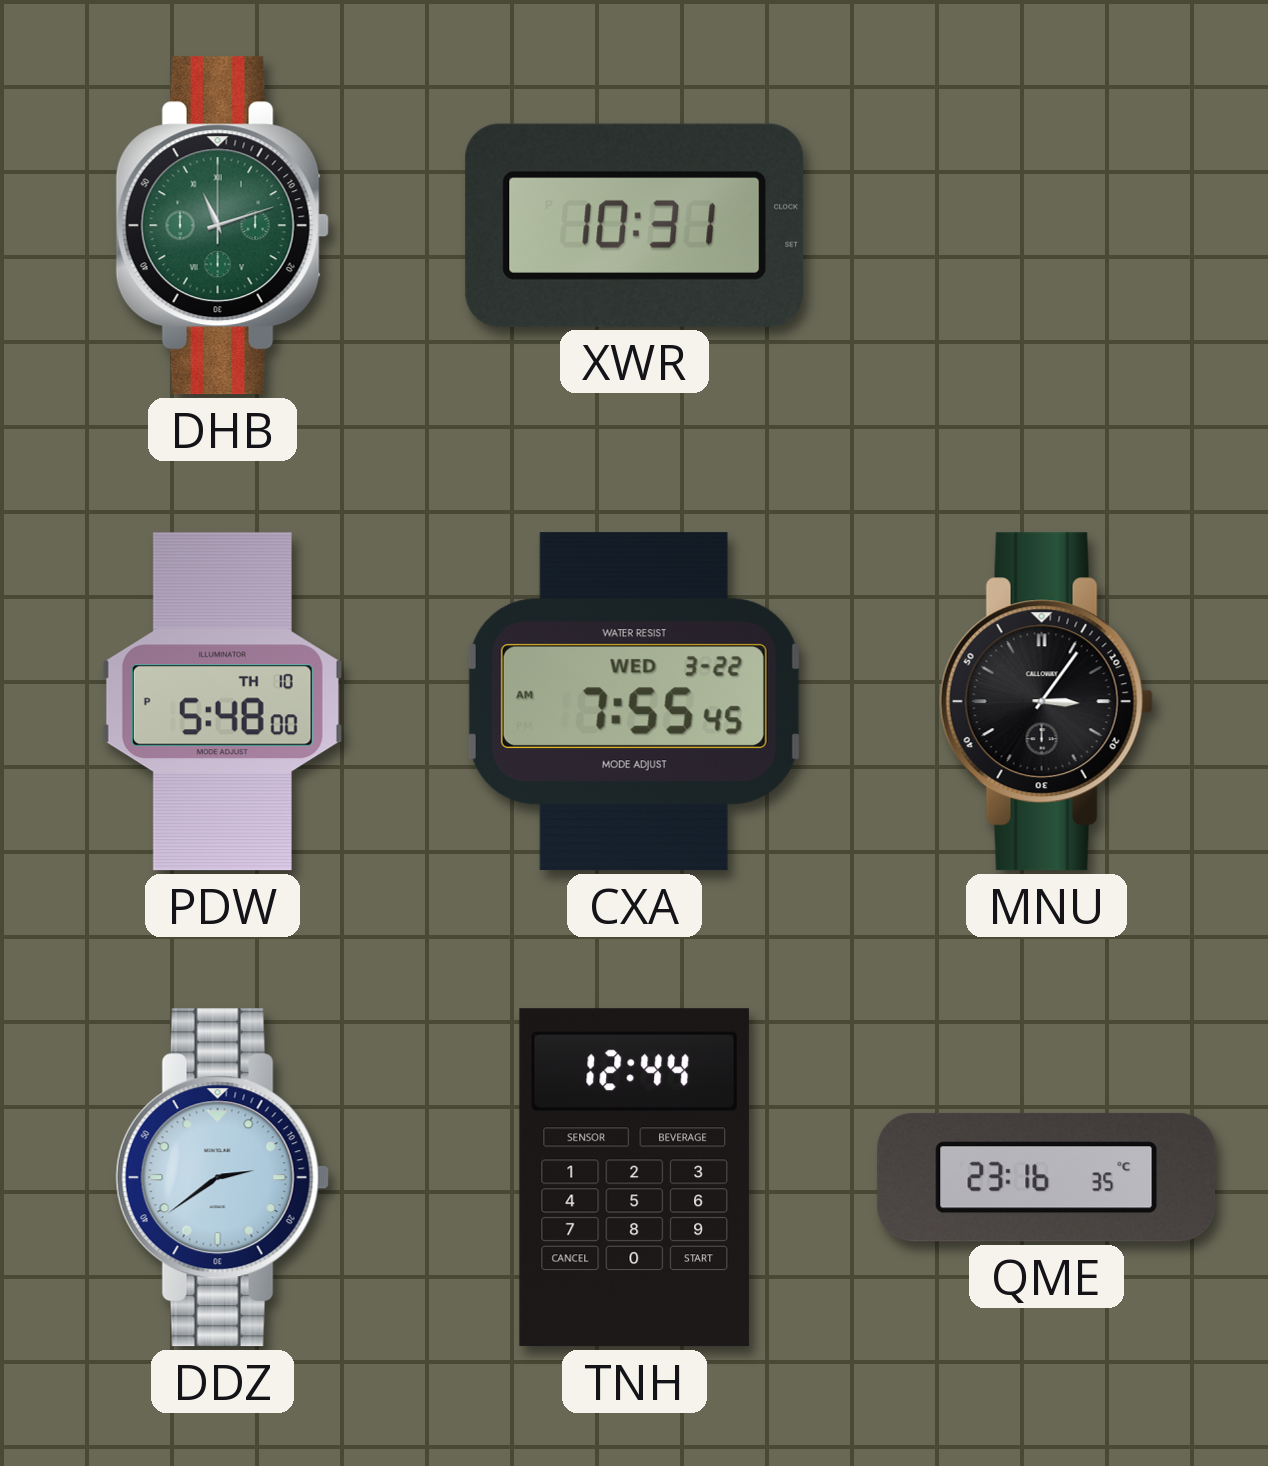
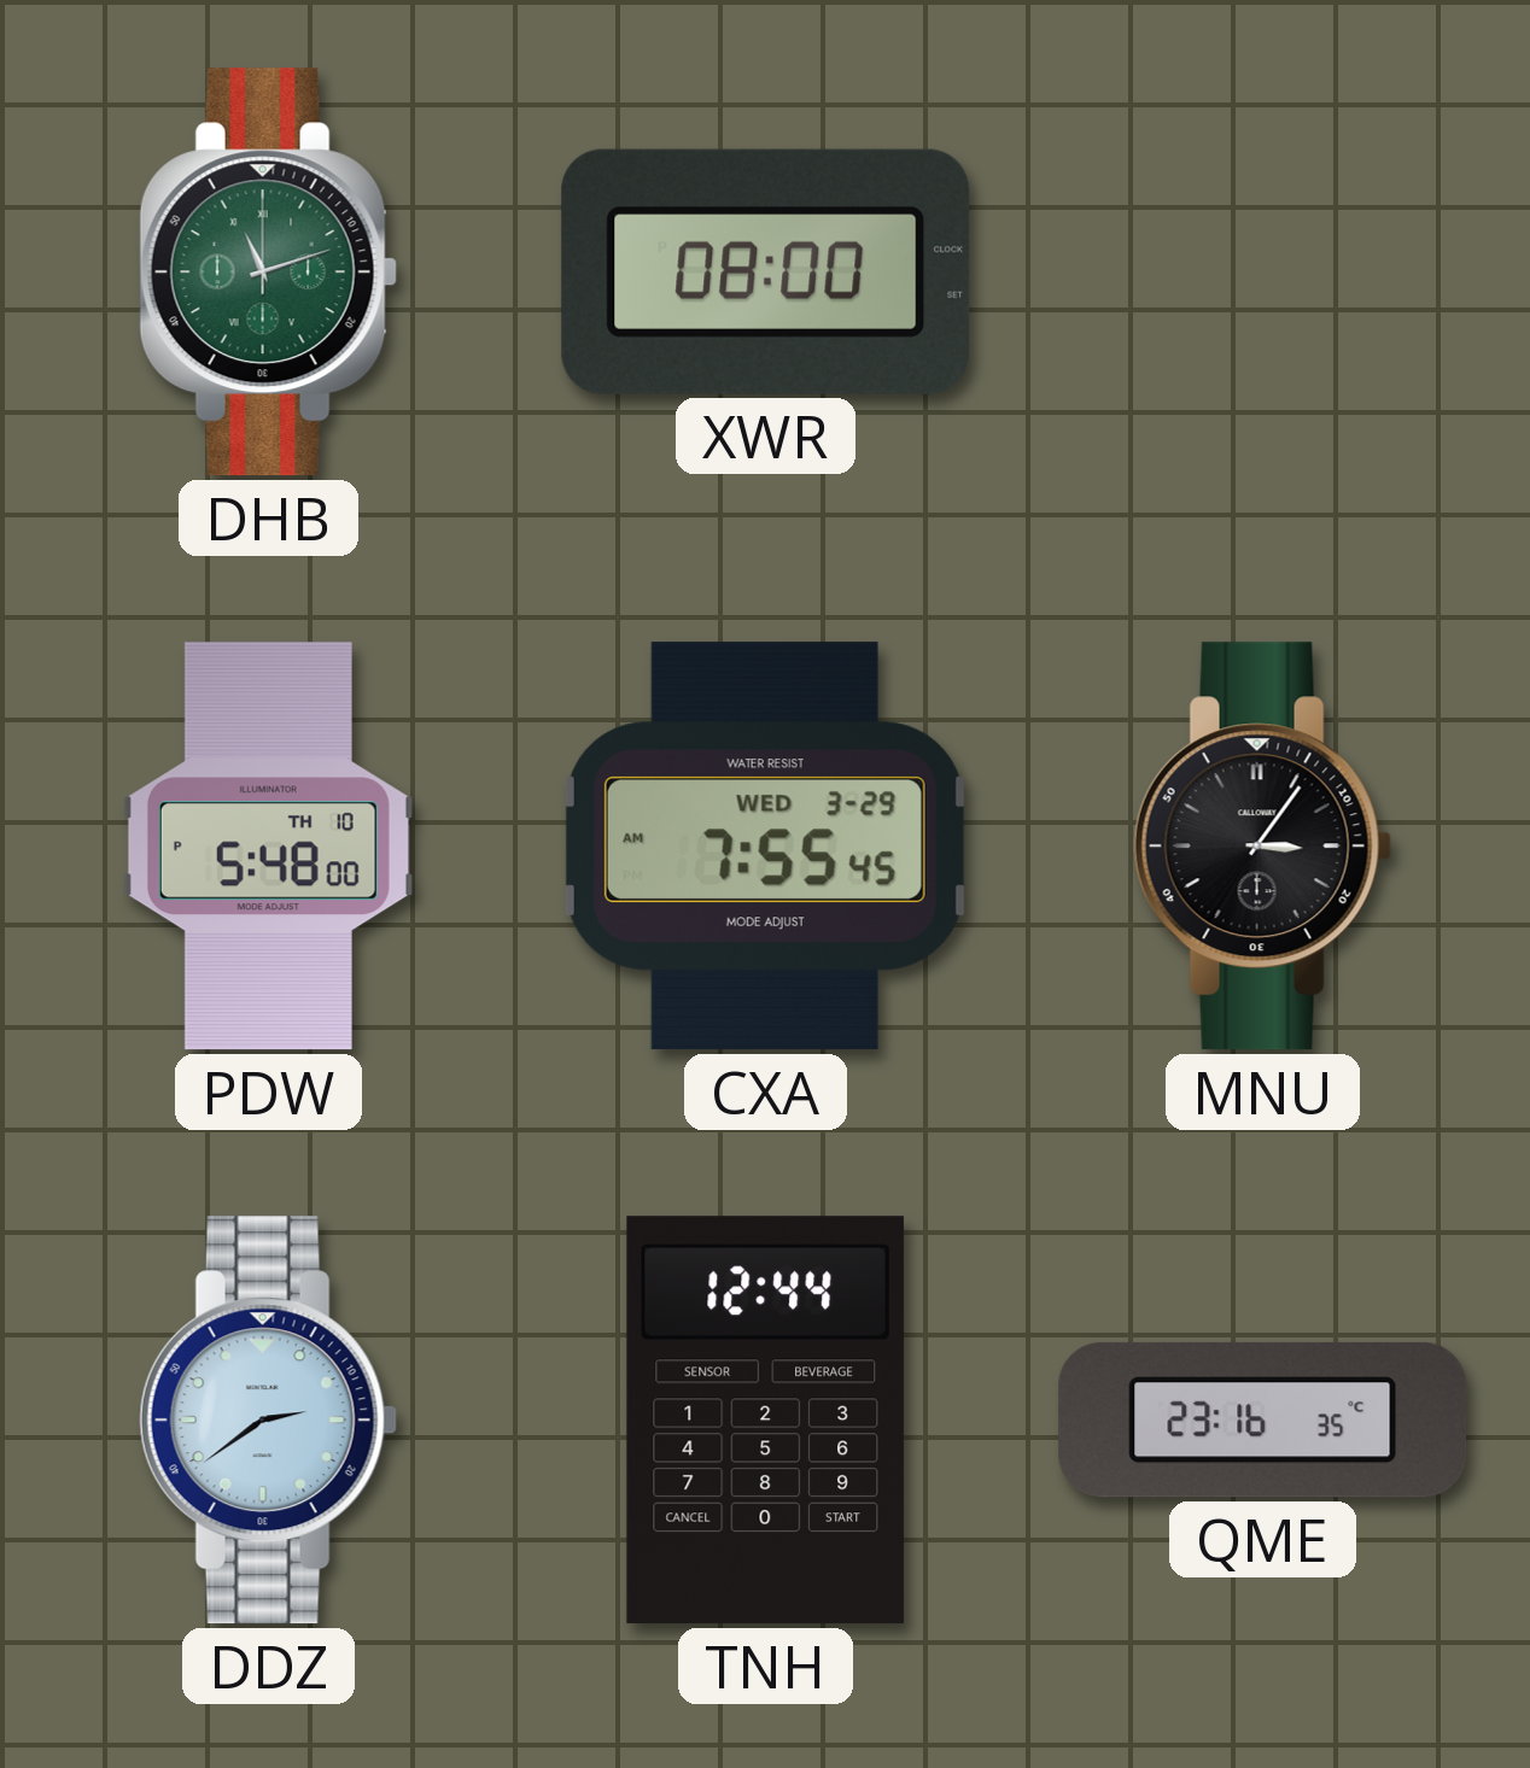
XWR: 10:31 -> 08:00 (766, 271)
CXA date: WED 3-22 -> WED 3-29 (765, 847)
